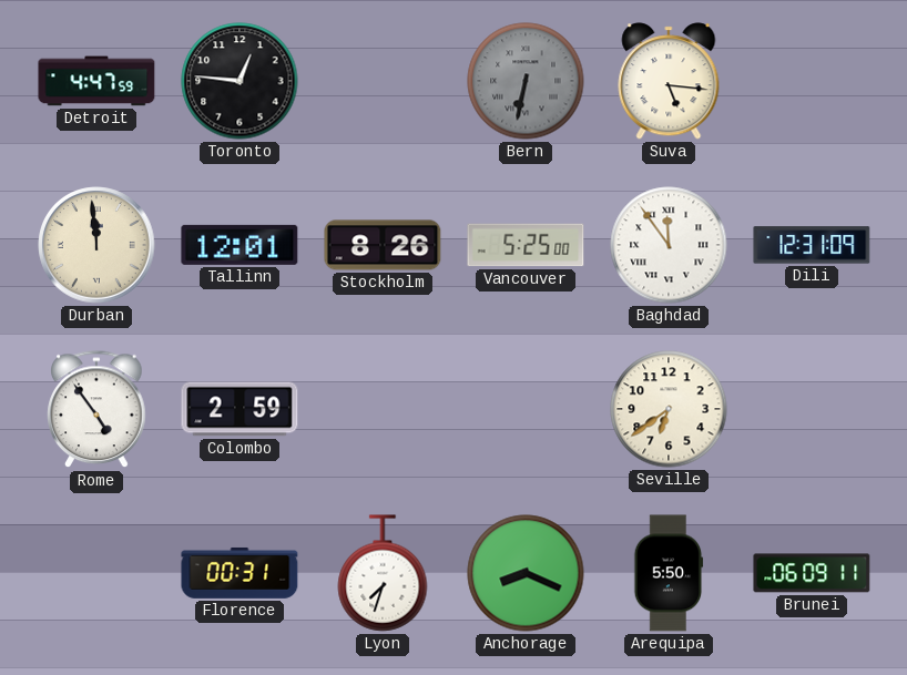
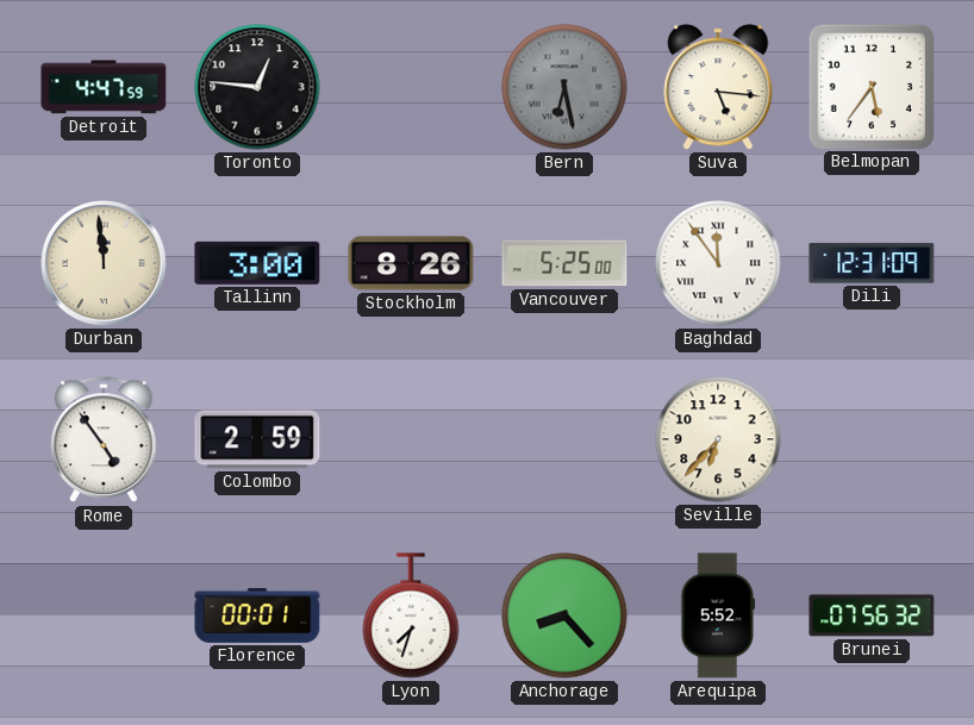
Bern: 6:32 -> 6:28 (564, 87)
Belmopan: none -> 5:36 (870, 86)
Tallinn: 12:01 -> 3:00 (257, 263)
Seville: 6:39 -> 6:37 (718, 439)
Florence: 00:31 -> 00:01 (257, 615)
Anchorage: 8:19 -> 8:23 (564, 615)
Arequipa: 5:50 -> 5:52 (718, 615)
Brunei: 06:09 -> 07:56 (872, 615)
